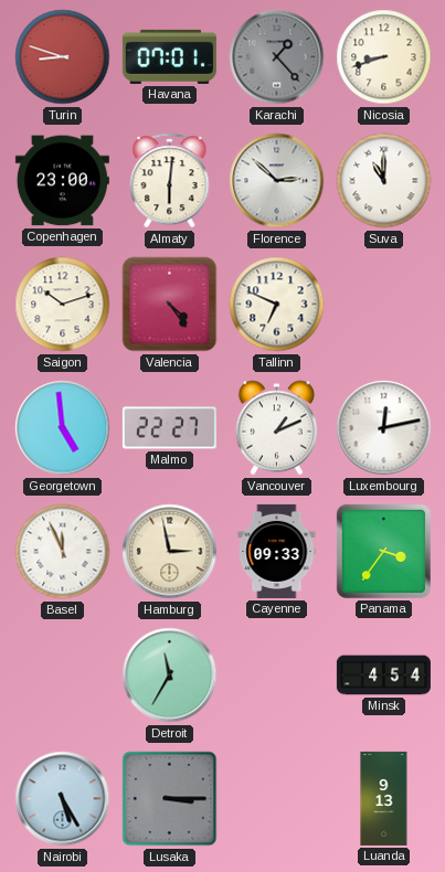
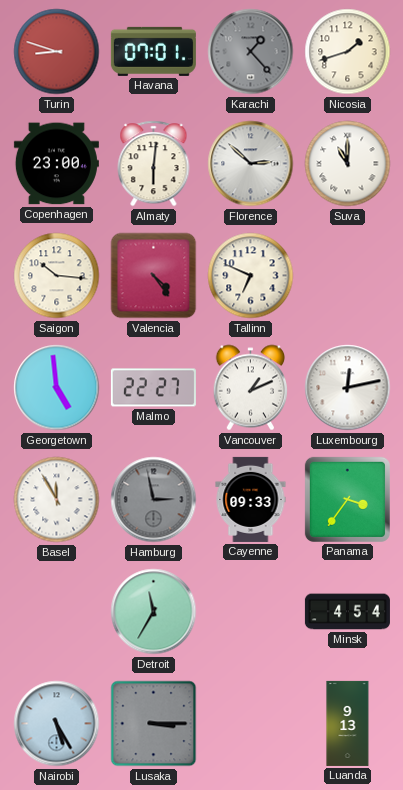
Nicosia: 8:42 -> 1:42 (348, 52)
Saigon: 10:12 -> 10:16 (57, 276)
Basel: 11:56 -> 11:55 (57, 500)
Hamburg dial: cream -> grey (154, 500)
